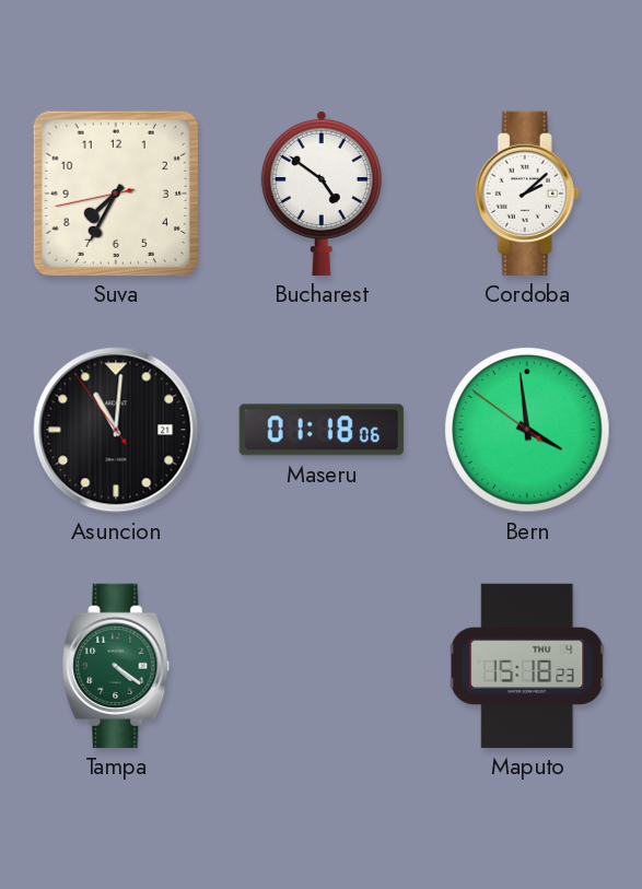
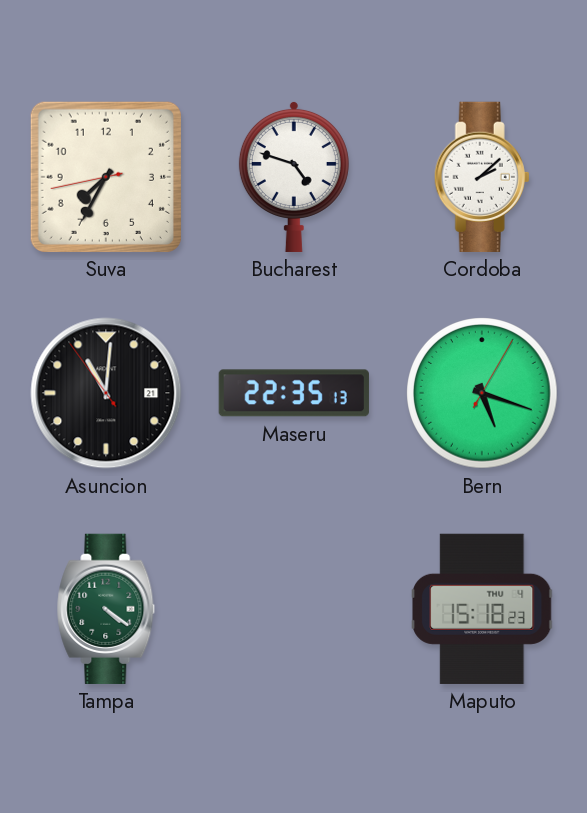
Bucharest: 4:51 -> 4:48 (294, 176)
Maseru: 01:18 -> 22:35 (294, 393)
Bern: 3:58 -> 5:18 (482, 393)
